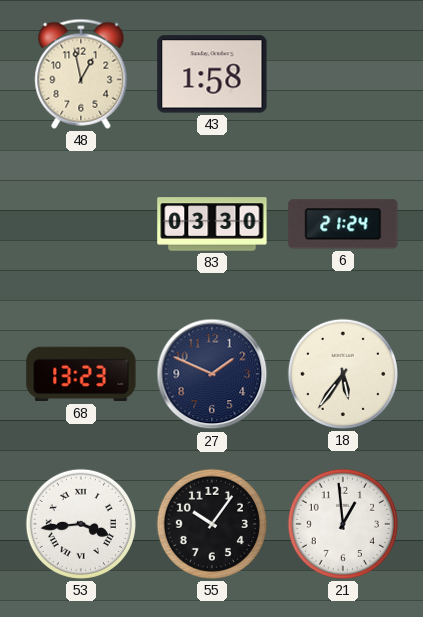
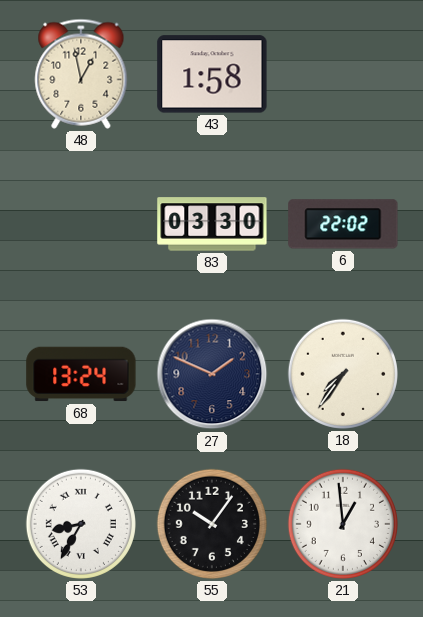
6: 21:24 -> 22:02 (343, 224)
68: 13:23 -> 13:24 (81, 374)
18: 5:36 -> 7:36 (343, 374)
53: 3:44 -> 8:35 (81, 524)
